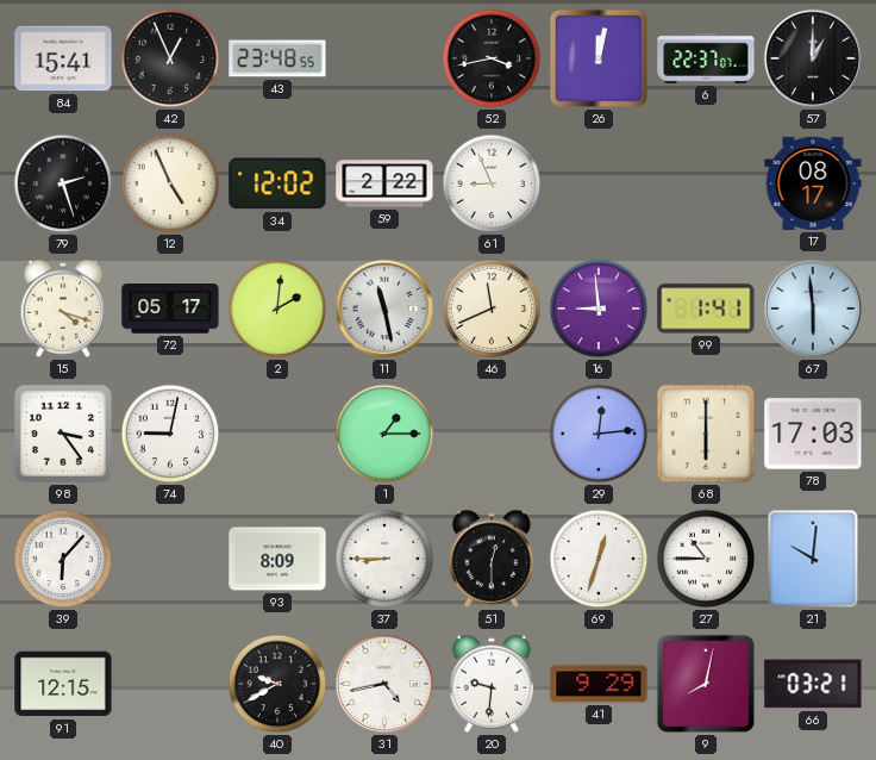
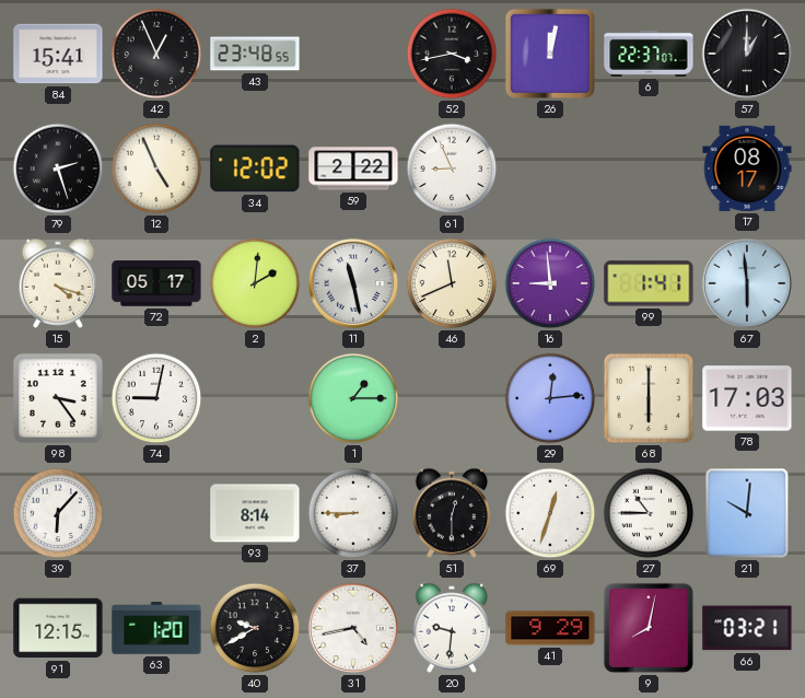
93: 8:09 -> 8:14 (255, 513)
63: none -> 1:20 (156, 628)
